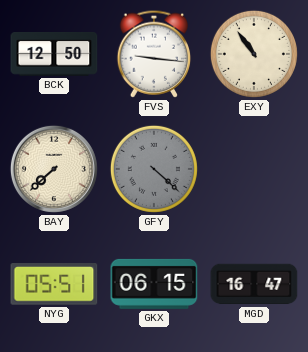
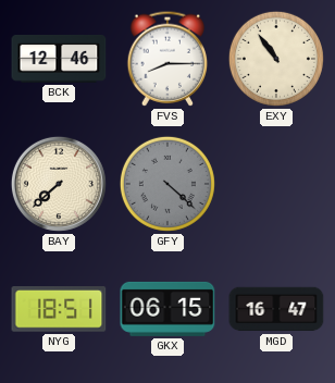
BCK: 12:50 -> 12:46 (59, 60)
FVS: 9:16 -> 8:15 (167, 59)
NYG: 05:51 -> 18:51 (59, 310)
